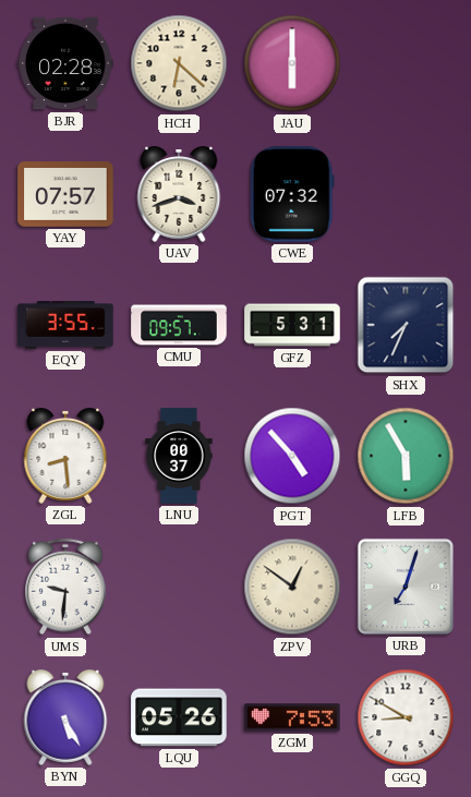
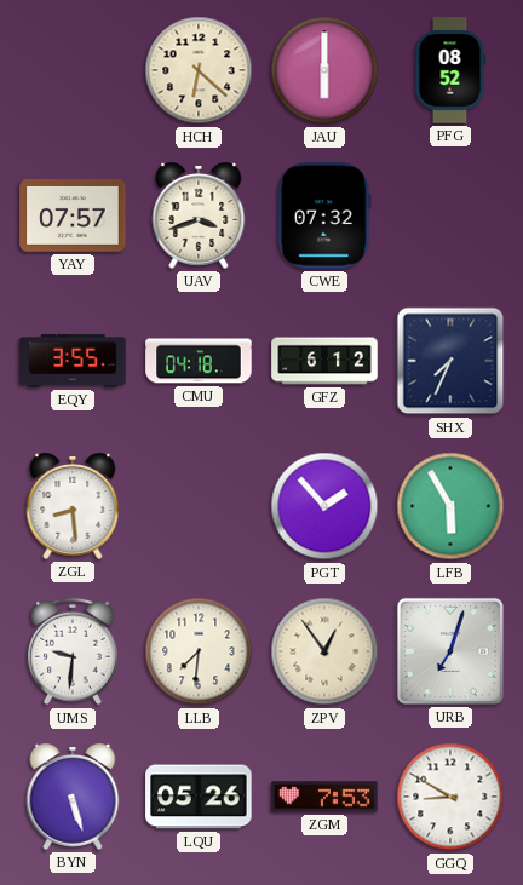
BJR: 02:28 -> none (65, 63)
PFG: none -> 08:52 (450, 70)
CMU: 09:57 -> 04:18 (199, 361)
GFZ: 5:31 -> 6:12 (324, 361)
LNU: 00:37 -> none (179, 456)
PGT: 4:53 -> 1:53 (324, 506)
LLB: none -> 7:31 (199, 651)
ZPV: 12:51 -> 12:54 (324, 651)
BYN: 5:25 -> 5:27 (73, 797)
